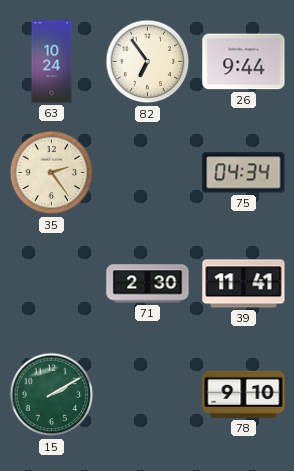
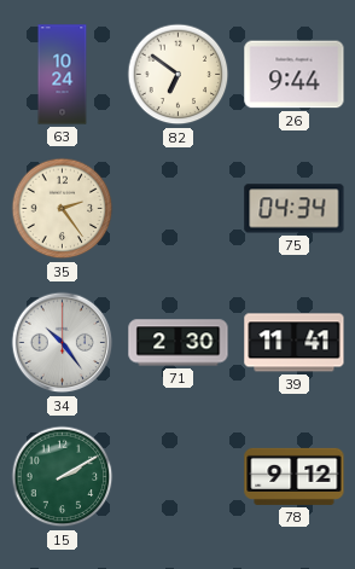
82: 6:54 -> 6:51 (179, 75)
34: none -> 10:24 (63, 343)
78: 9:10 -> 9:12 (295, 476)
